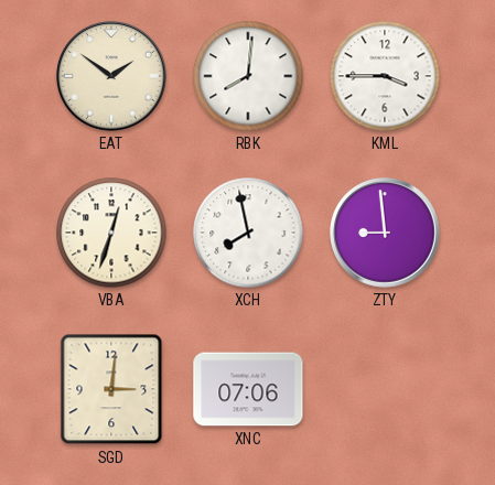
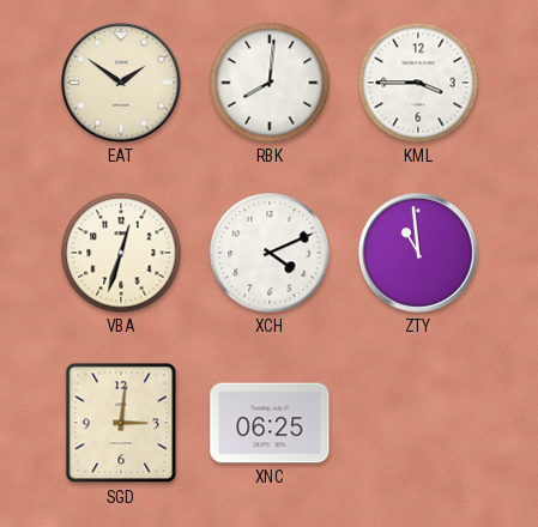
XCH: 7:58 -> 4:11 (270, 253)
ZTY: 8:59 -> 10:59 (418, 253)
XNC: 07:06 -> 06:25 (270, 423)
